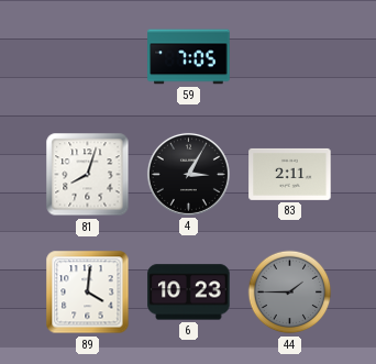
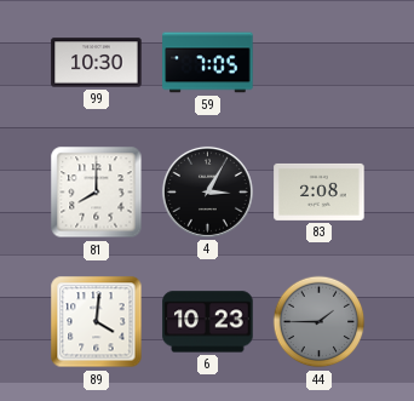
99: none -> 10:30 (97, 63)
81: 8:03 -> 8:00 (97, 193)
83: 2:11 -> 2:08 (320, 191)
